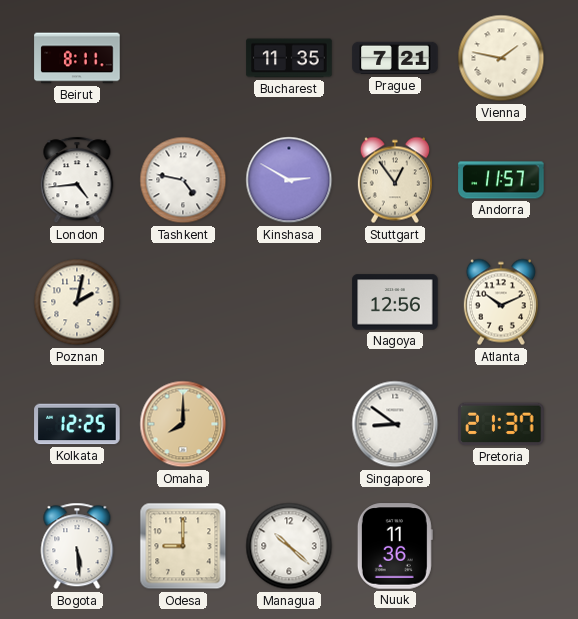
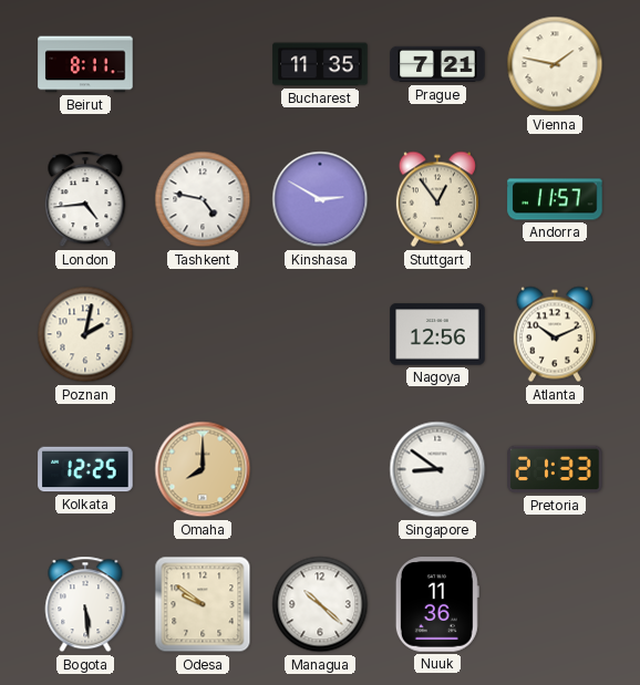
Pretoria: 21:37 -> 21:33 (555, 469)
Odesa: 9:00 -> 9:51 (203, 604)
